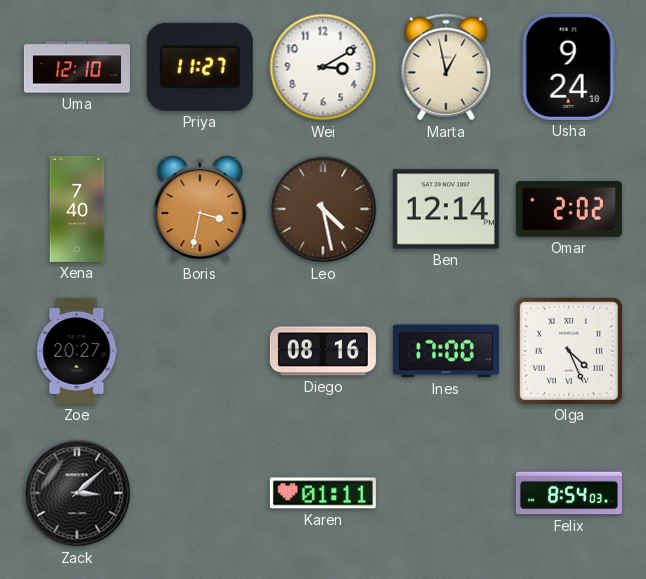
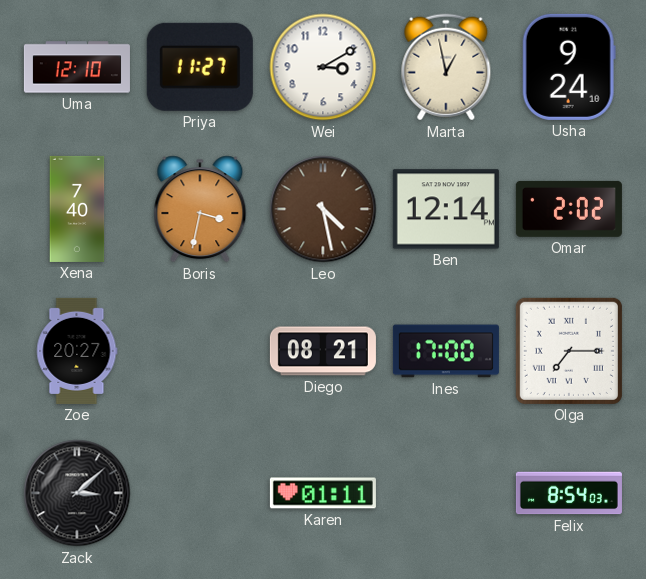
Diego: 08:16 -> 08:21 (323, 351)
Olga: 4:26 -> 7:15 (569, 351)
